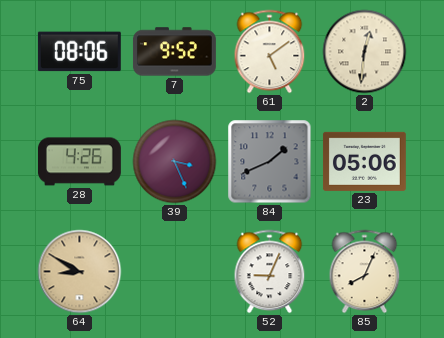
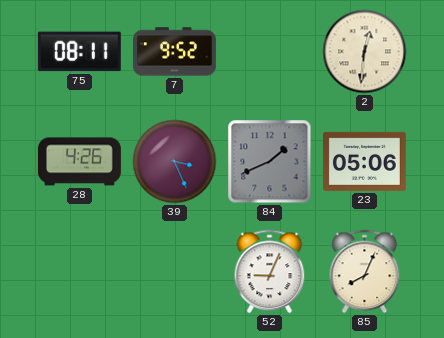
75: 08:06 -> 08:11 (79, 52)
61: 5:09 -> none (270, 52)
64: 8:50 -> none (80, 272)
